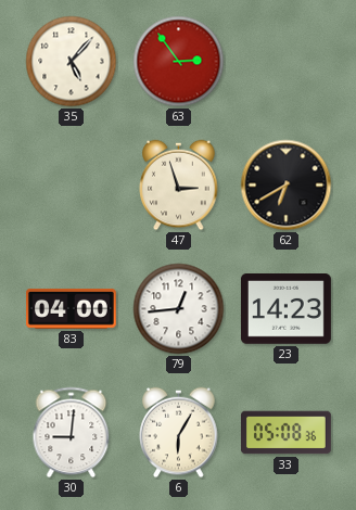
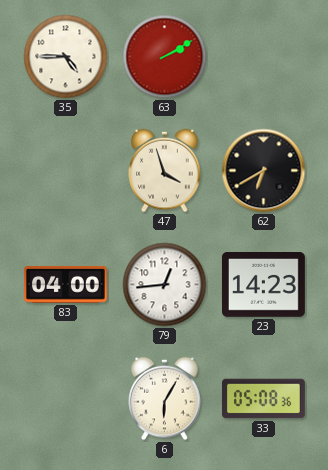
35: 5:07 -> 4:45 (66, 57)
63: 2:54 -> 2:10 (165, 57)
47: 2:57 -> 3:57 (165, 171)
30: 9:01 -> none (72, 433)
